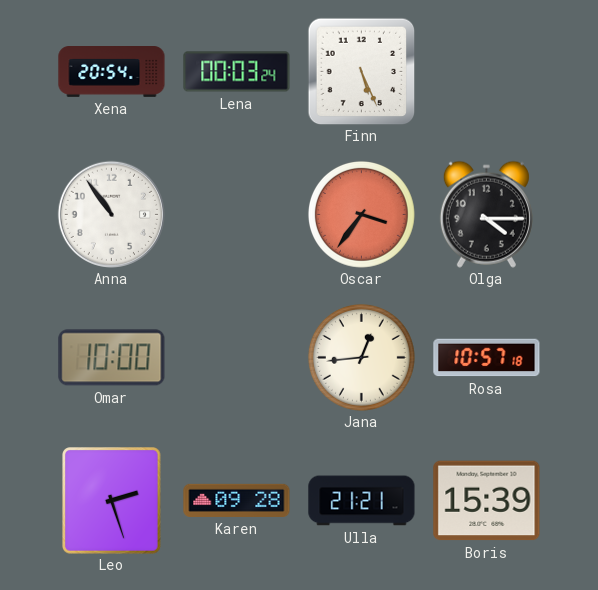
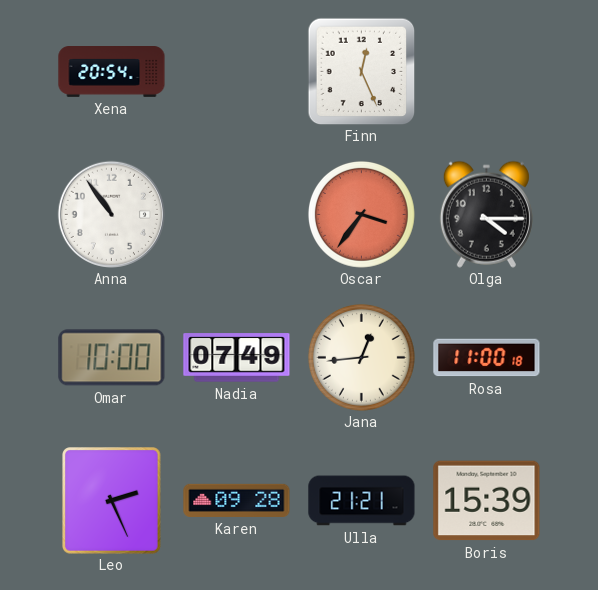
Lena: 00:03 -> none (237, 72)
Finn: 5:26 -> 12:26 (361, 71)
Nadia: none -> 07:49 (237, 358)
Rosa: 10:57 -> 11:00 (487, 358)
Leo: 2:27 -> 2:26 (112, 501)
